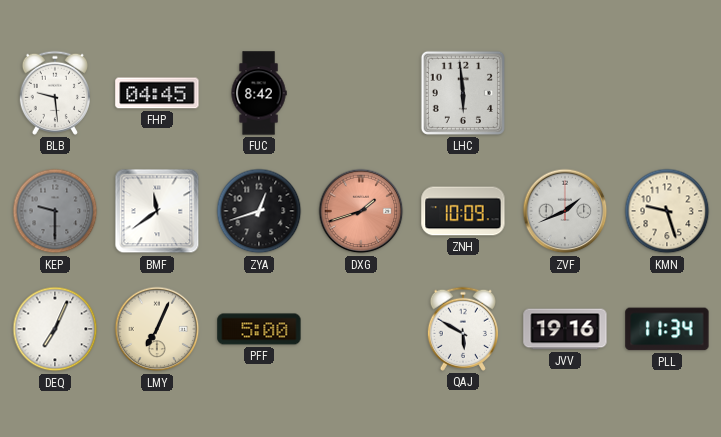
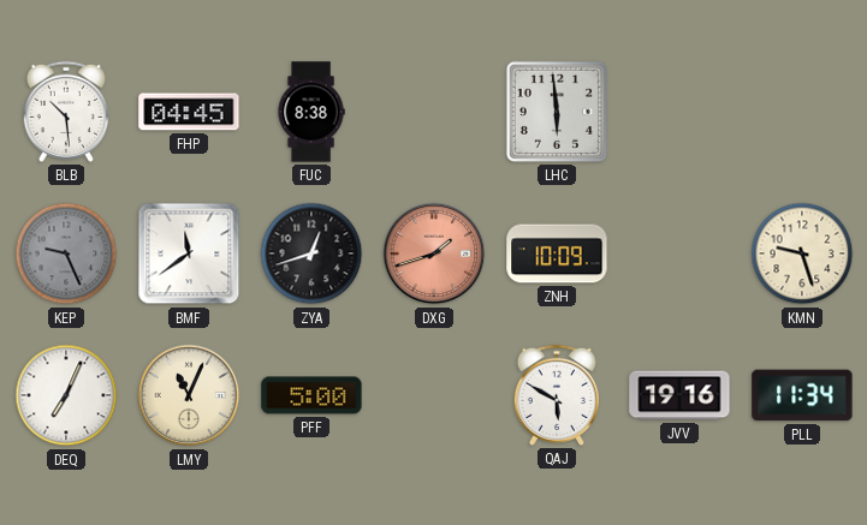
BLB: 9:29 -> 10:29 (66, 112)
FUC: 8:42 -> 8:38 (311, 112)
KEP: 9:30 -> 9:26 (66, 253)
ZVF: 1:41 -> none (565, 211)
LMY: 7:04 -> 11:04 (189, 395)
